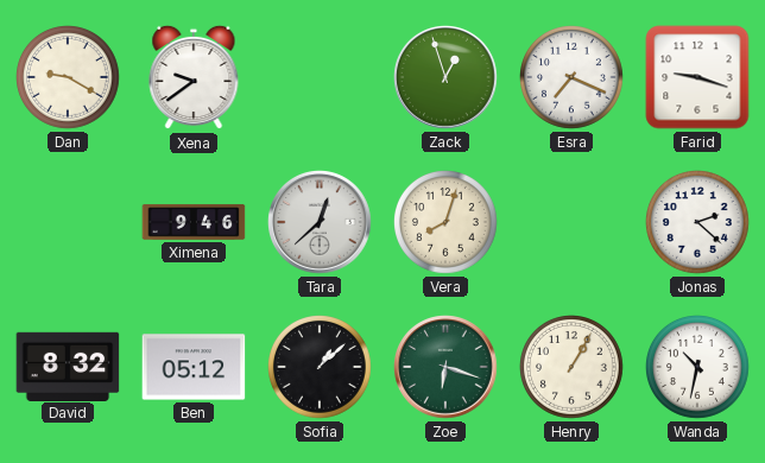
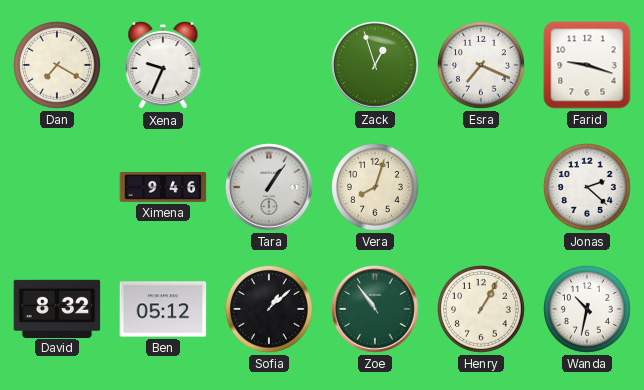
Dan: 9:20 -> 7:20 (58, 66)
Xena: 9:39 -> 9:34 (163, 65)
Tara: 12:38 -> 1:06 (270, 188)
Zoe: 6:18 -> 10:54 (376, 310)
